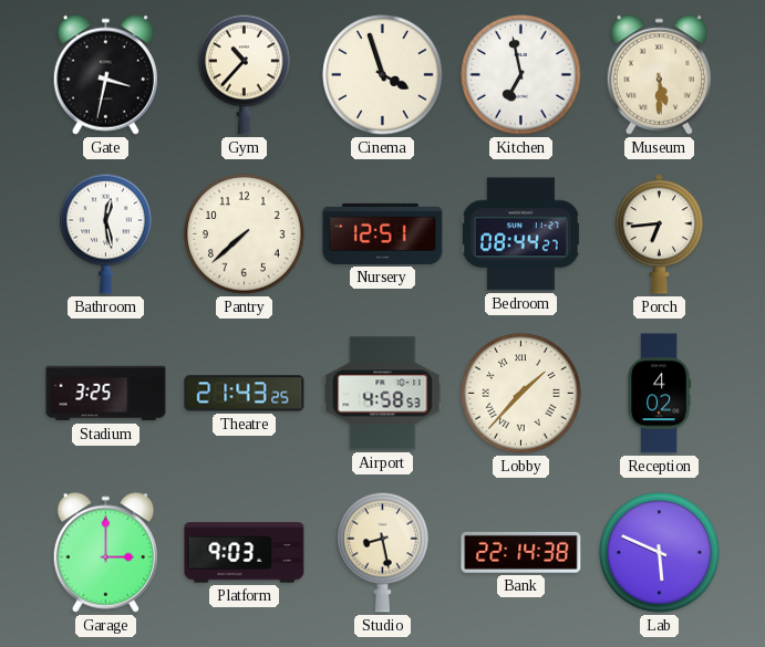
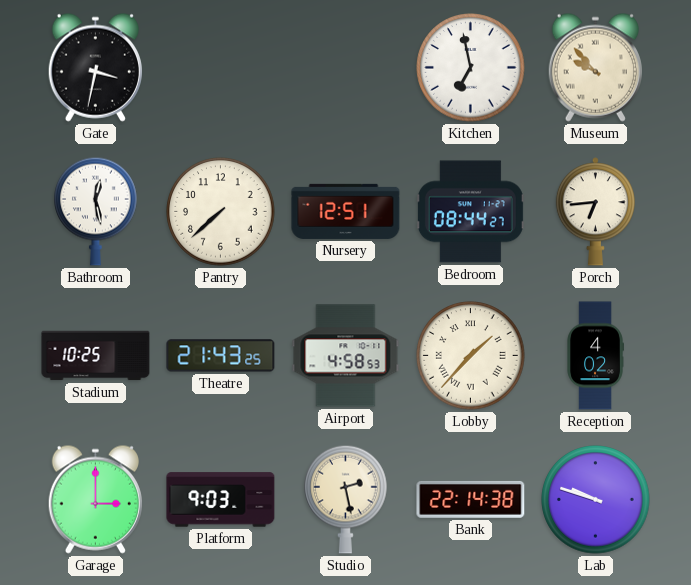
Gym: 10:37 -> none (245, 74)
Cinema: 3:57 -> none (383, 75)
Museum: 5:30 -> 9:53 (595, 67)
Stadium: 3:25 -> 10:25 (96, 356)
Studio: 8:28 -> 2:28 (346, 499)
Lab: 5:49 -> 9:48 (596, 500)
